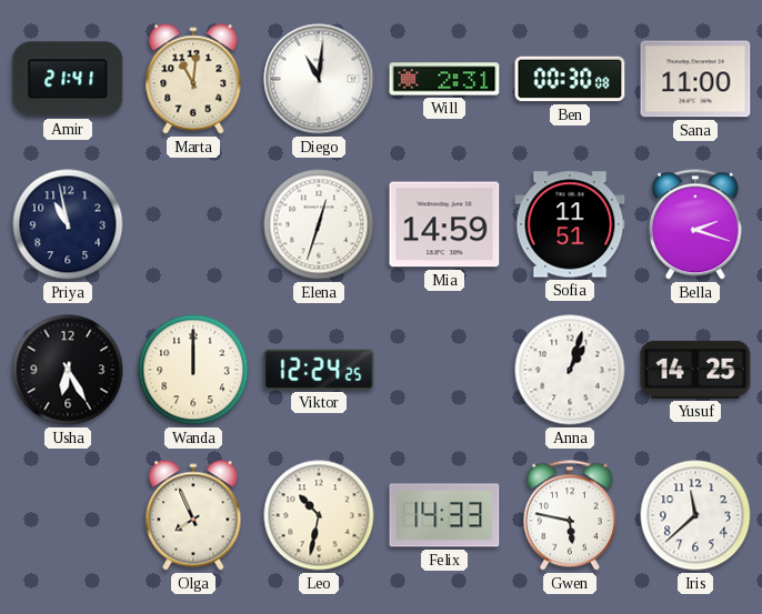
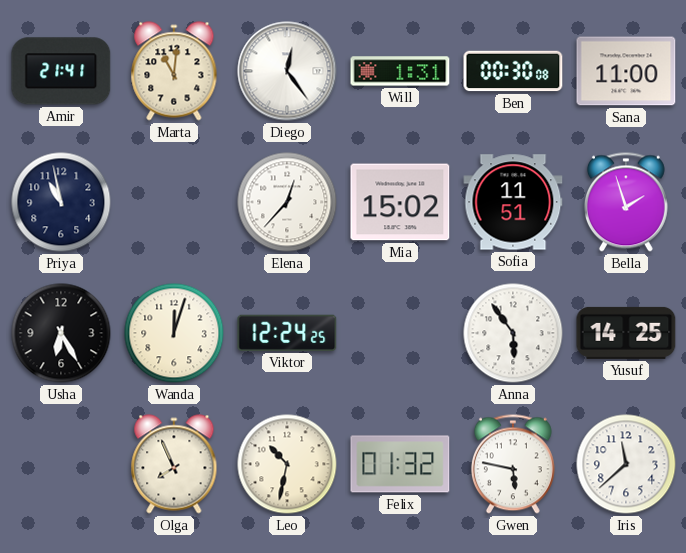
Diego: 11:01 -> 12:24 (287, 71)
Will: 2:31 -> 1:31 (400, 71)
Elena: 12:33 -> 12:37 (287, 202)
Mia: 14:59 -> 15:02 (400, 202)
Bella: 2:18 -> 1:57 (626, 202)
Wanda: 12:00 -> 12:03 (174, 333)
Anna: 1:03 -> 5:54 (513, 333)
Felix: 14:33 -> 01:32 (400, 464)
